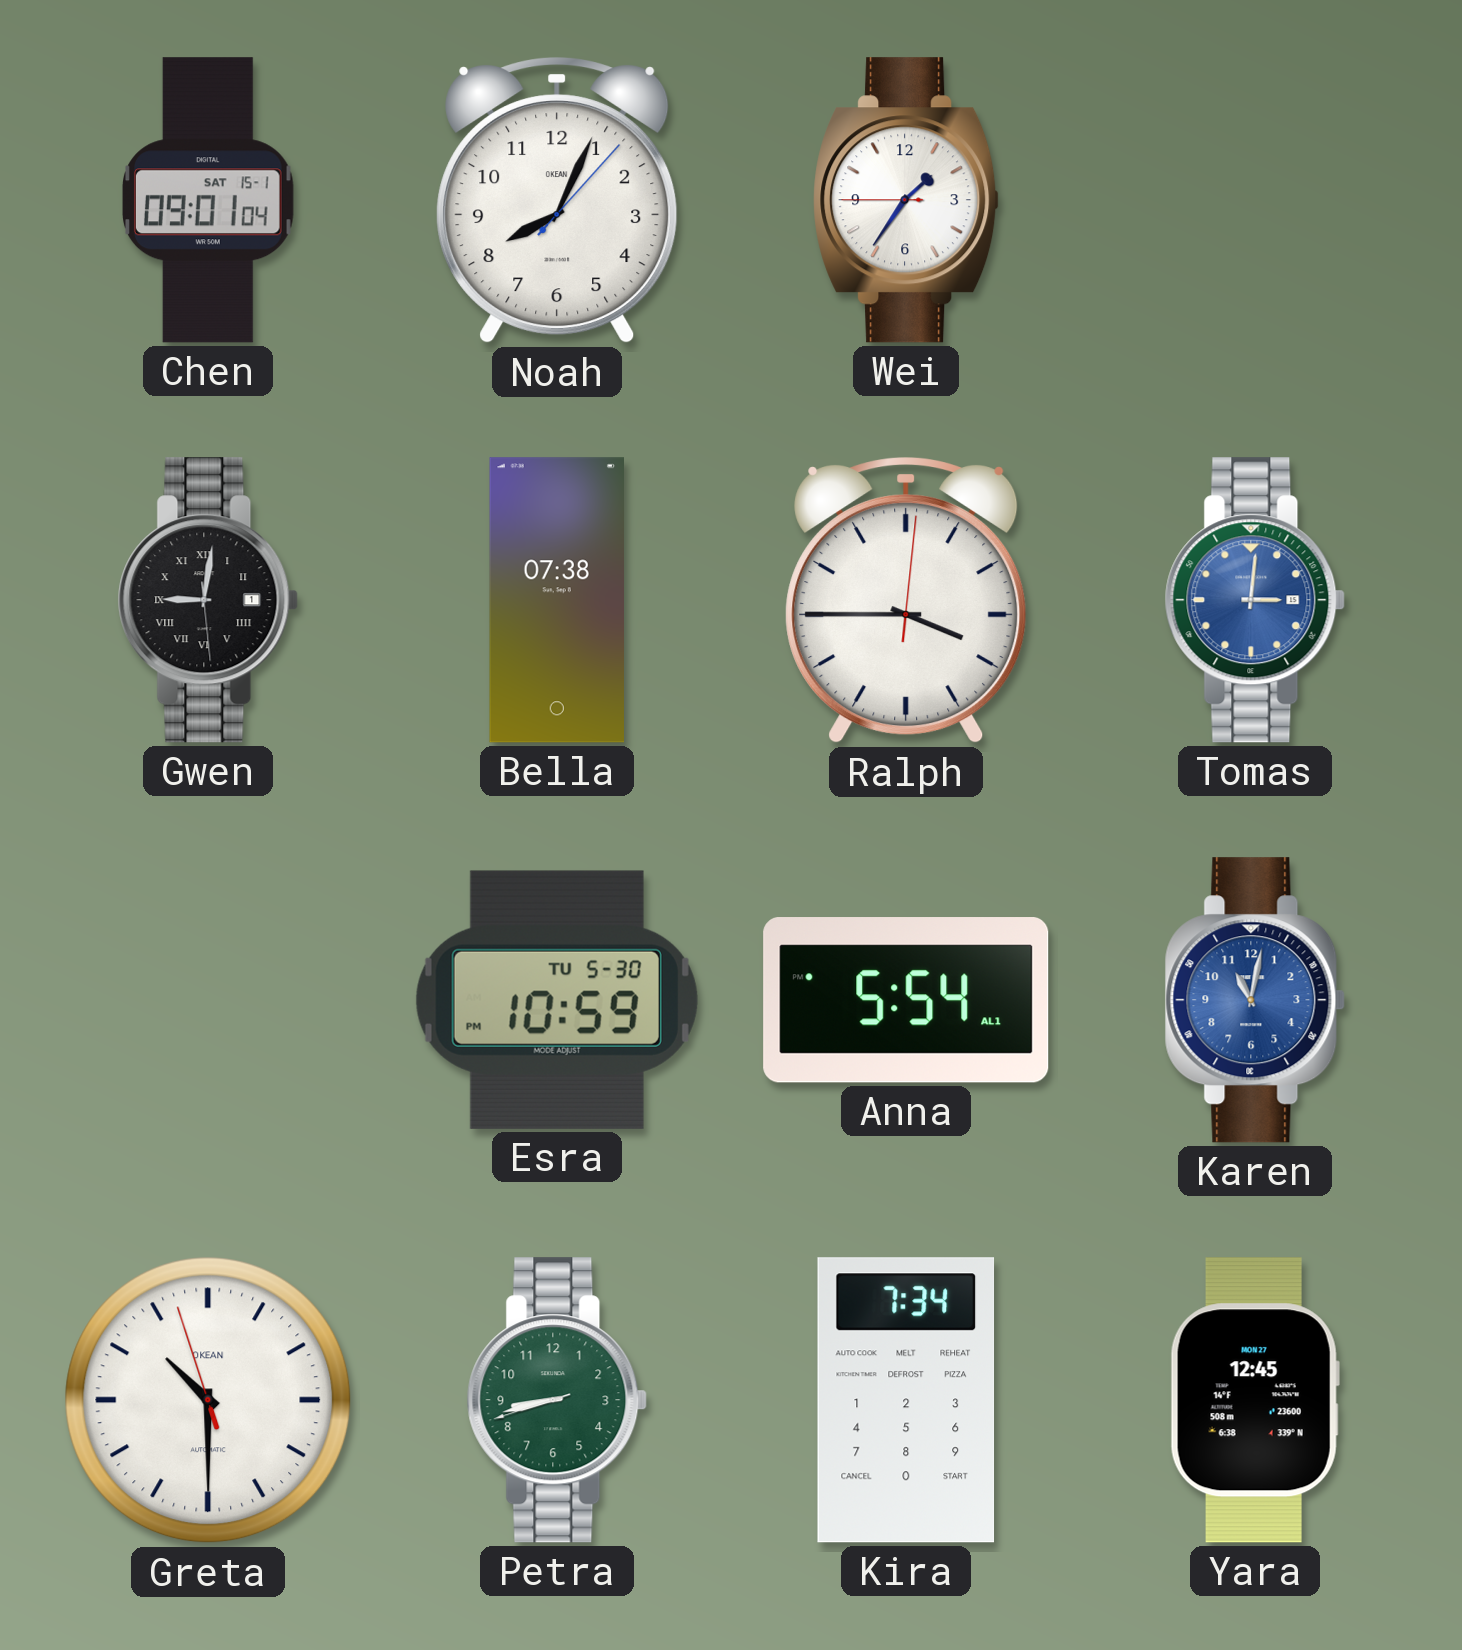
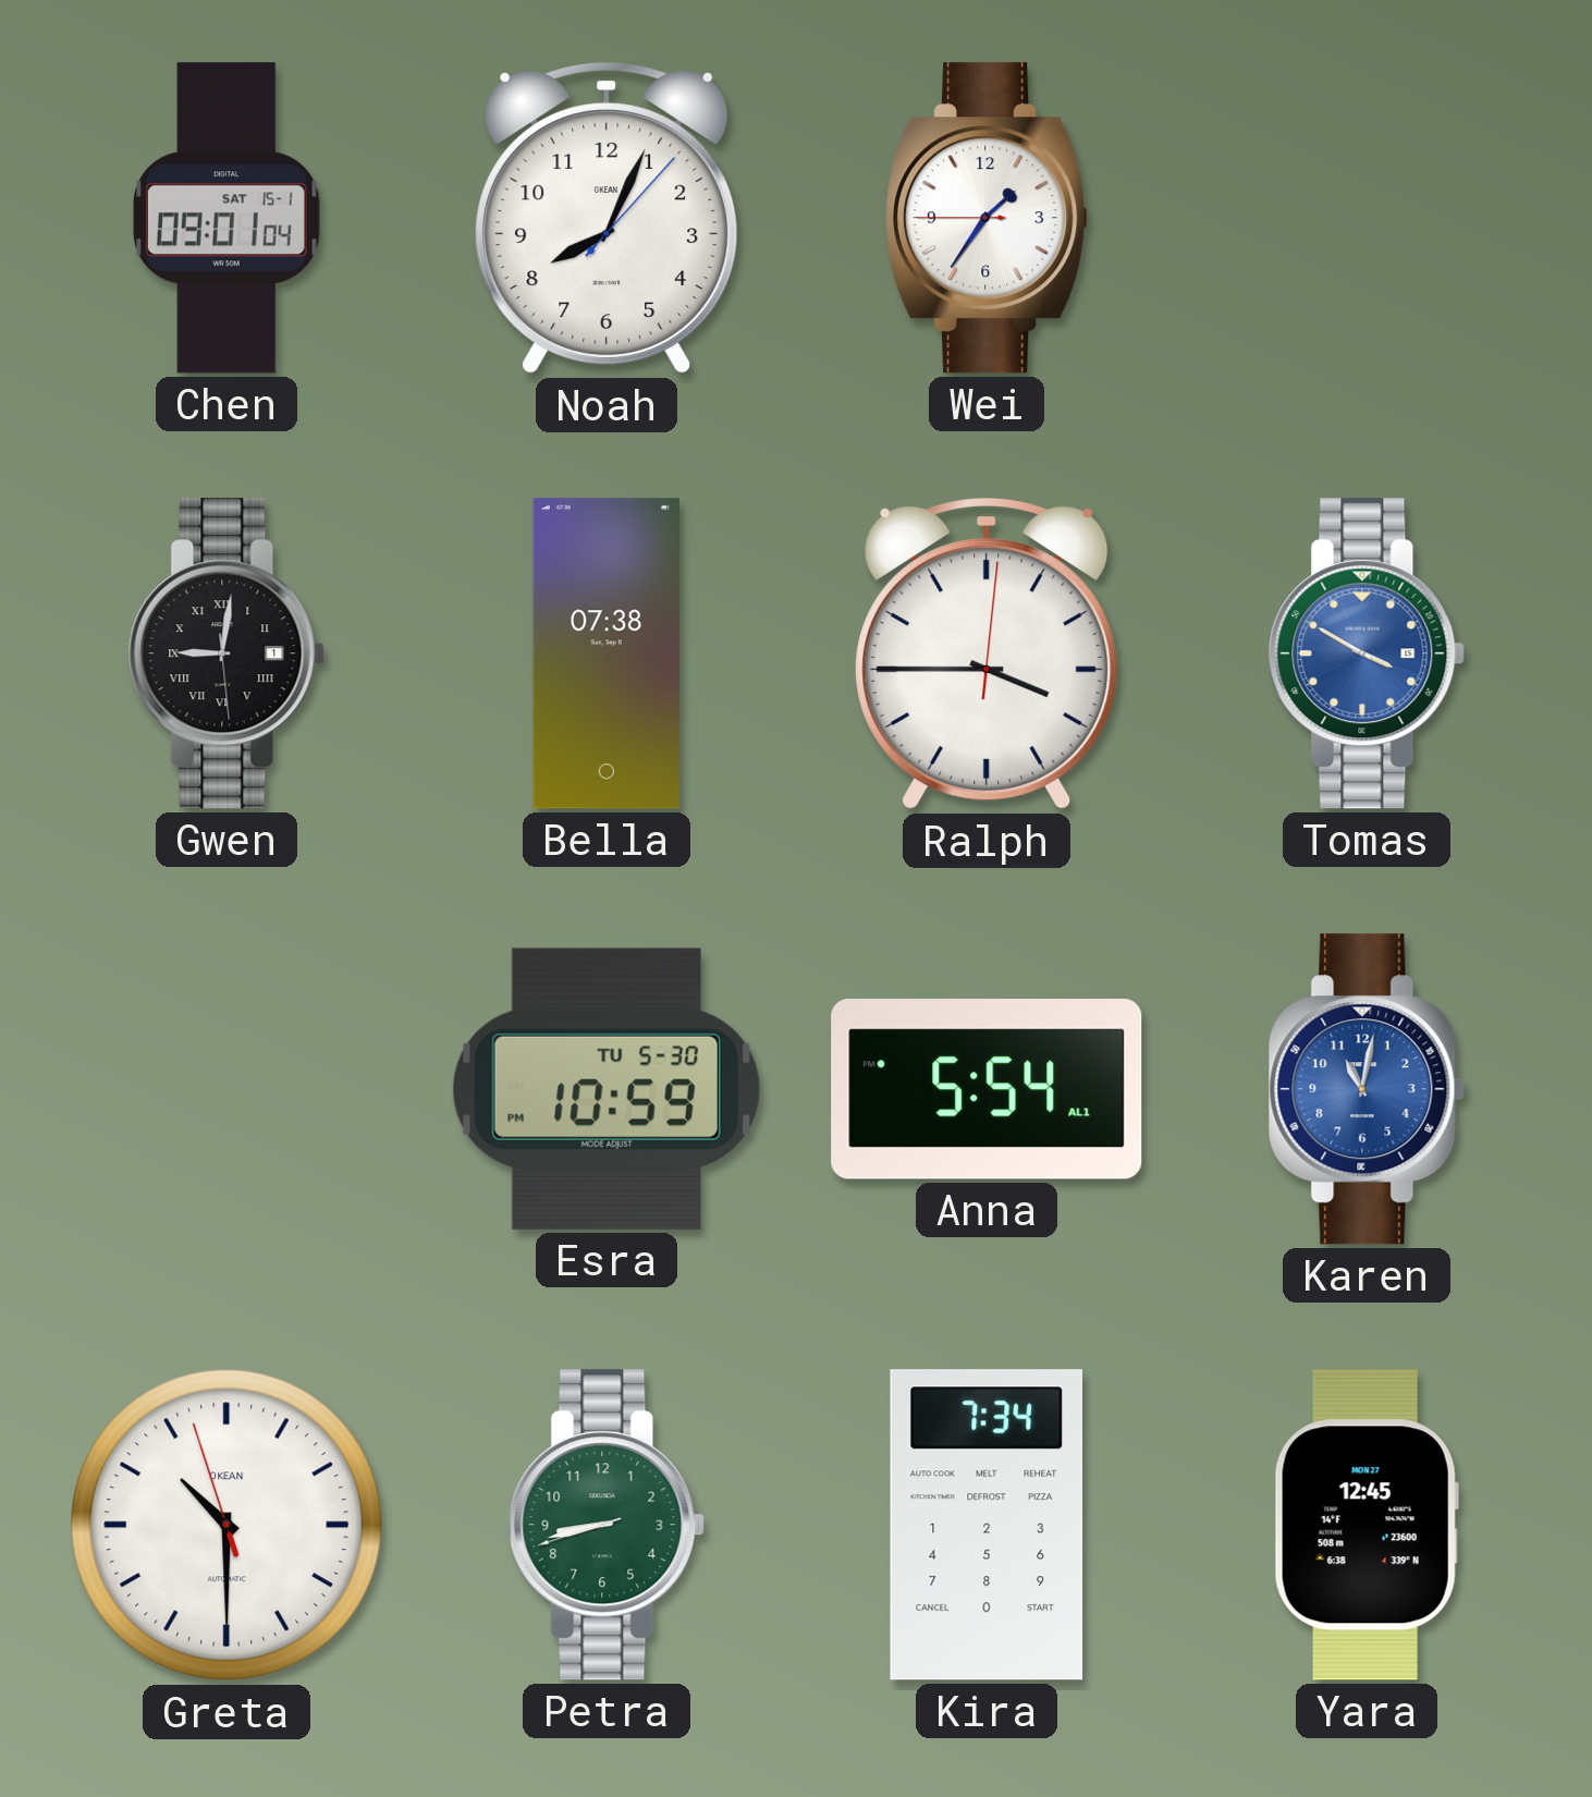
Tomas: 3:01 -> 3:50 (1367, 653)
